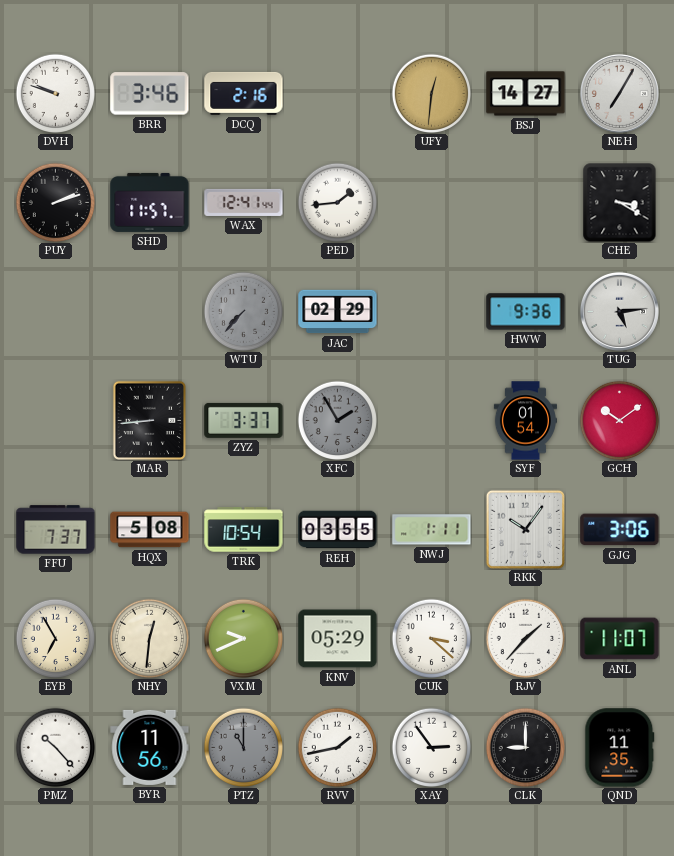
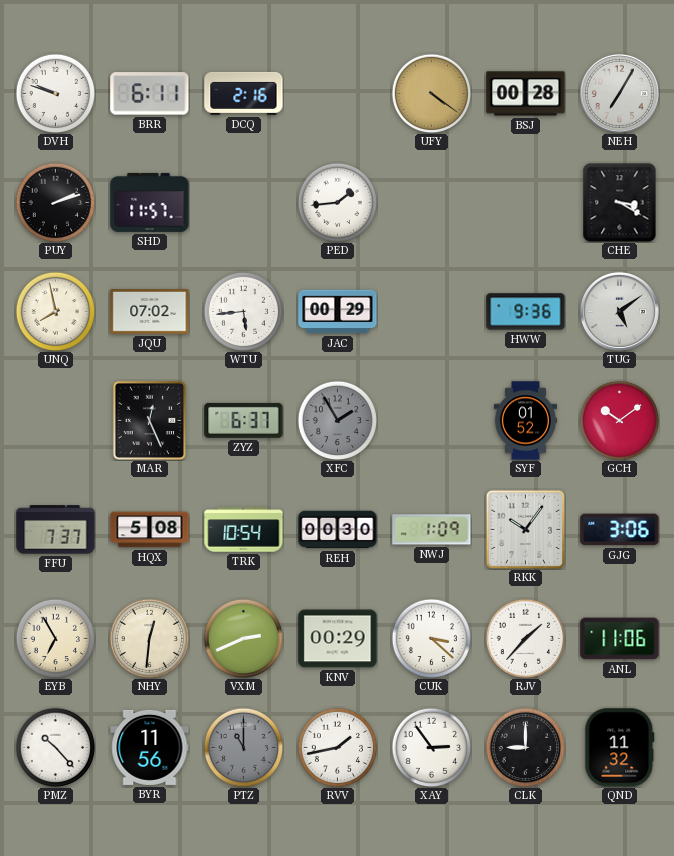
BRR: 3:46 -> 6:11 (150, 94)
UFY: 12:31 -> 4:21 (431, 93)
BSJ: 14:27 -> 00:28 (526, 94)
WAX: 12:41 -> none (244, 202)
UNQ: none -> 7:58 (55, 311)
JQU: none -> 07:02 (150, 312)
WTU: 7:37 -> 5:44 (243, 311)
WTU dial: grey -> white (243, 311)
JAC: 02:29 -> 00:29 (338, 312)
TUG: 5:14 -> 5:09 (619, 311)
MAR: 8:44 -> 12:26 (149, 420)
ZYZ: 3:37 -> 6:37 (244, 420)
SYF: 01:54 -> 01:52 (525, 421)
REH: 03:55 -> 00:30 (338, 530)
NWJ: 1:11 -> 1:09 (432, 530)
VXM: 9:41 -> 2:41 (243, 638)
KNV: 05:29 -> 00:29 (338, 639)
ANL: 11:07 -> 11:06 (620, 639)
QND: 11:35 -> 11:32 (620, 748)
